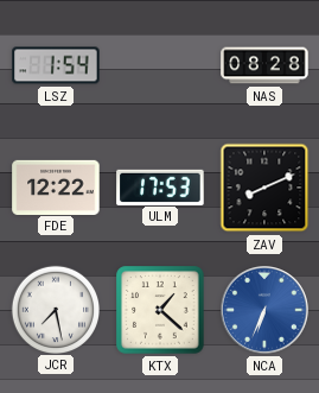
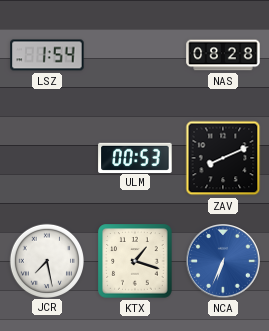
FDE: 12:22 -> none (56, 186)
ULM: 17:53 -> 00:53 (135, 157)
KTX: 1:22 -> 1:18 (135, 261)
